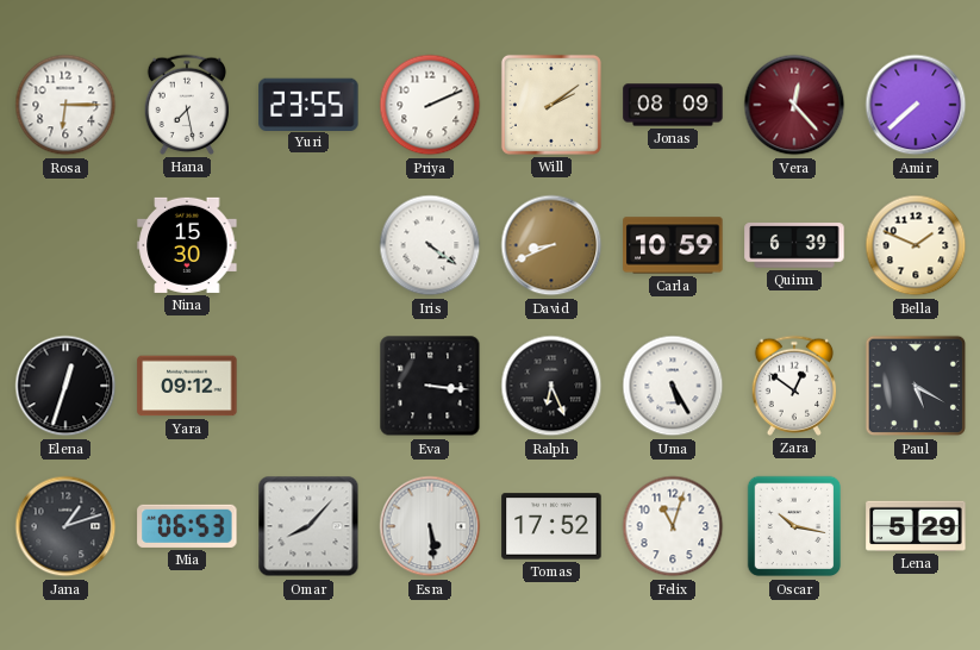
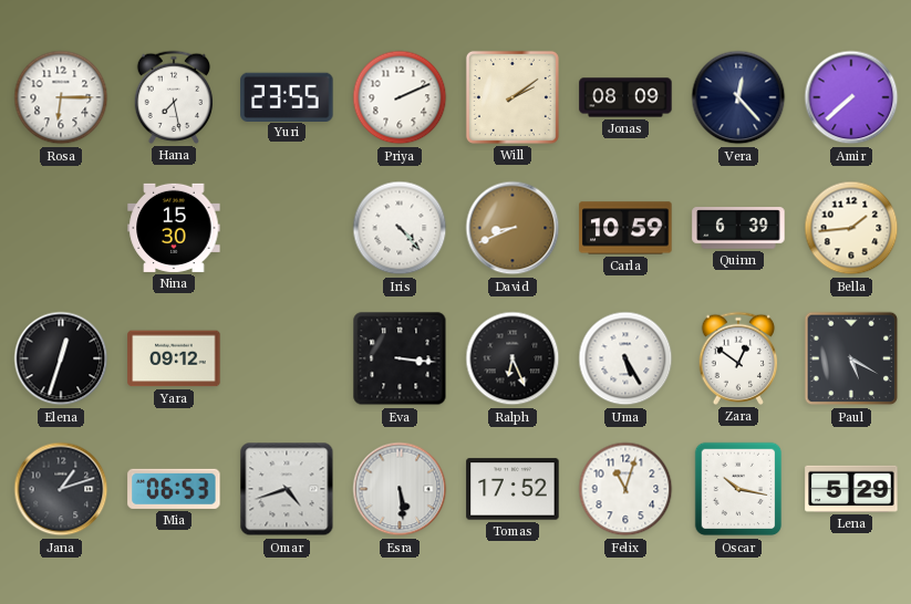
Vera dial: burgundy -> navy (738, 97)
Iris: 4:21 -> 4:23 (400, 228)
Bella: 1:49 -> 1:44 (851, 228)
Omar: 8:07 -> 4:42 (287, 489)
